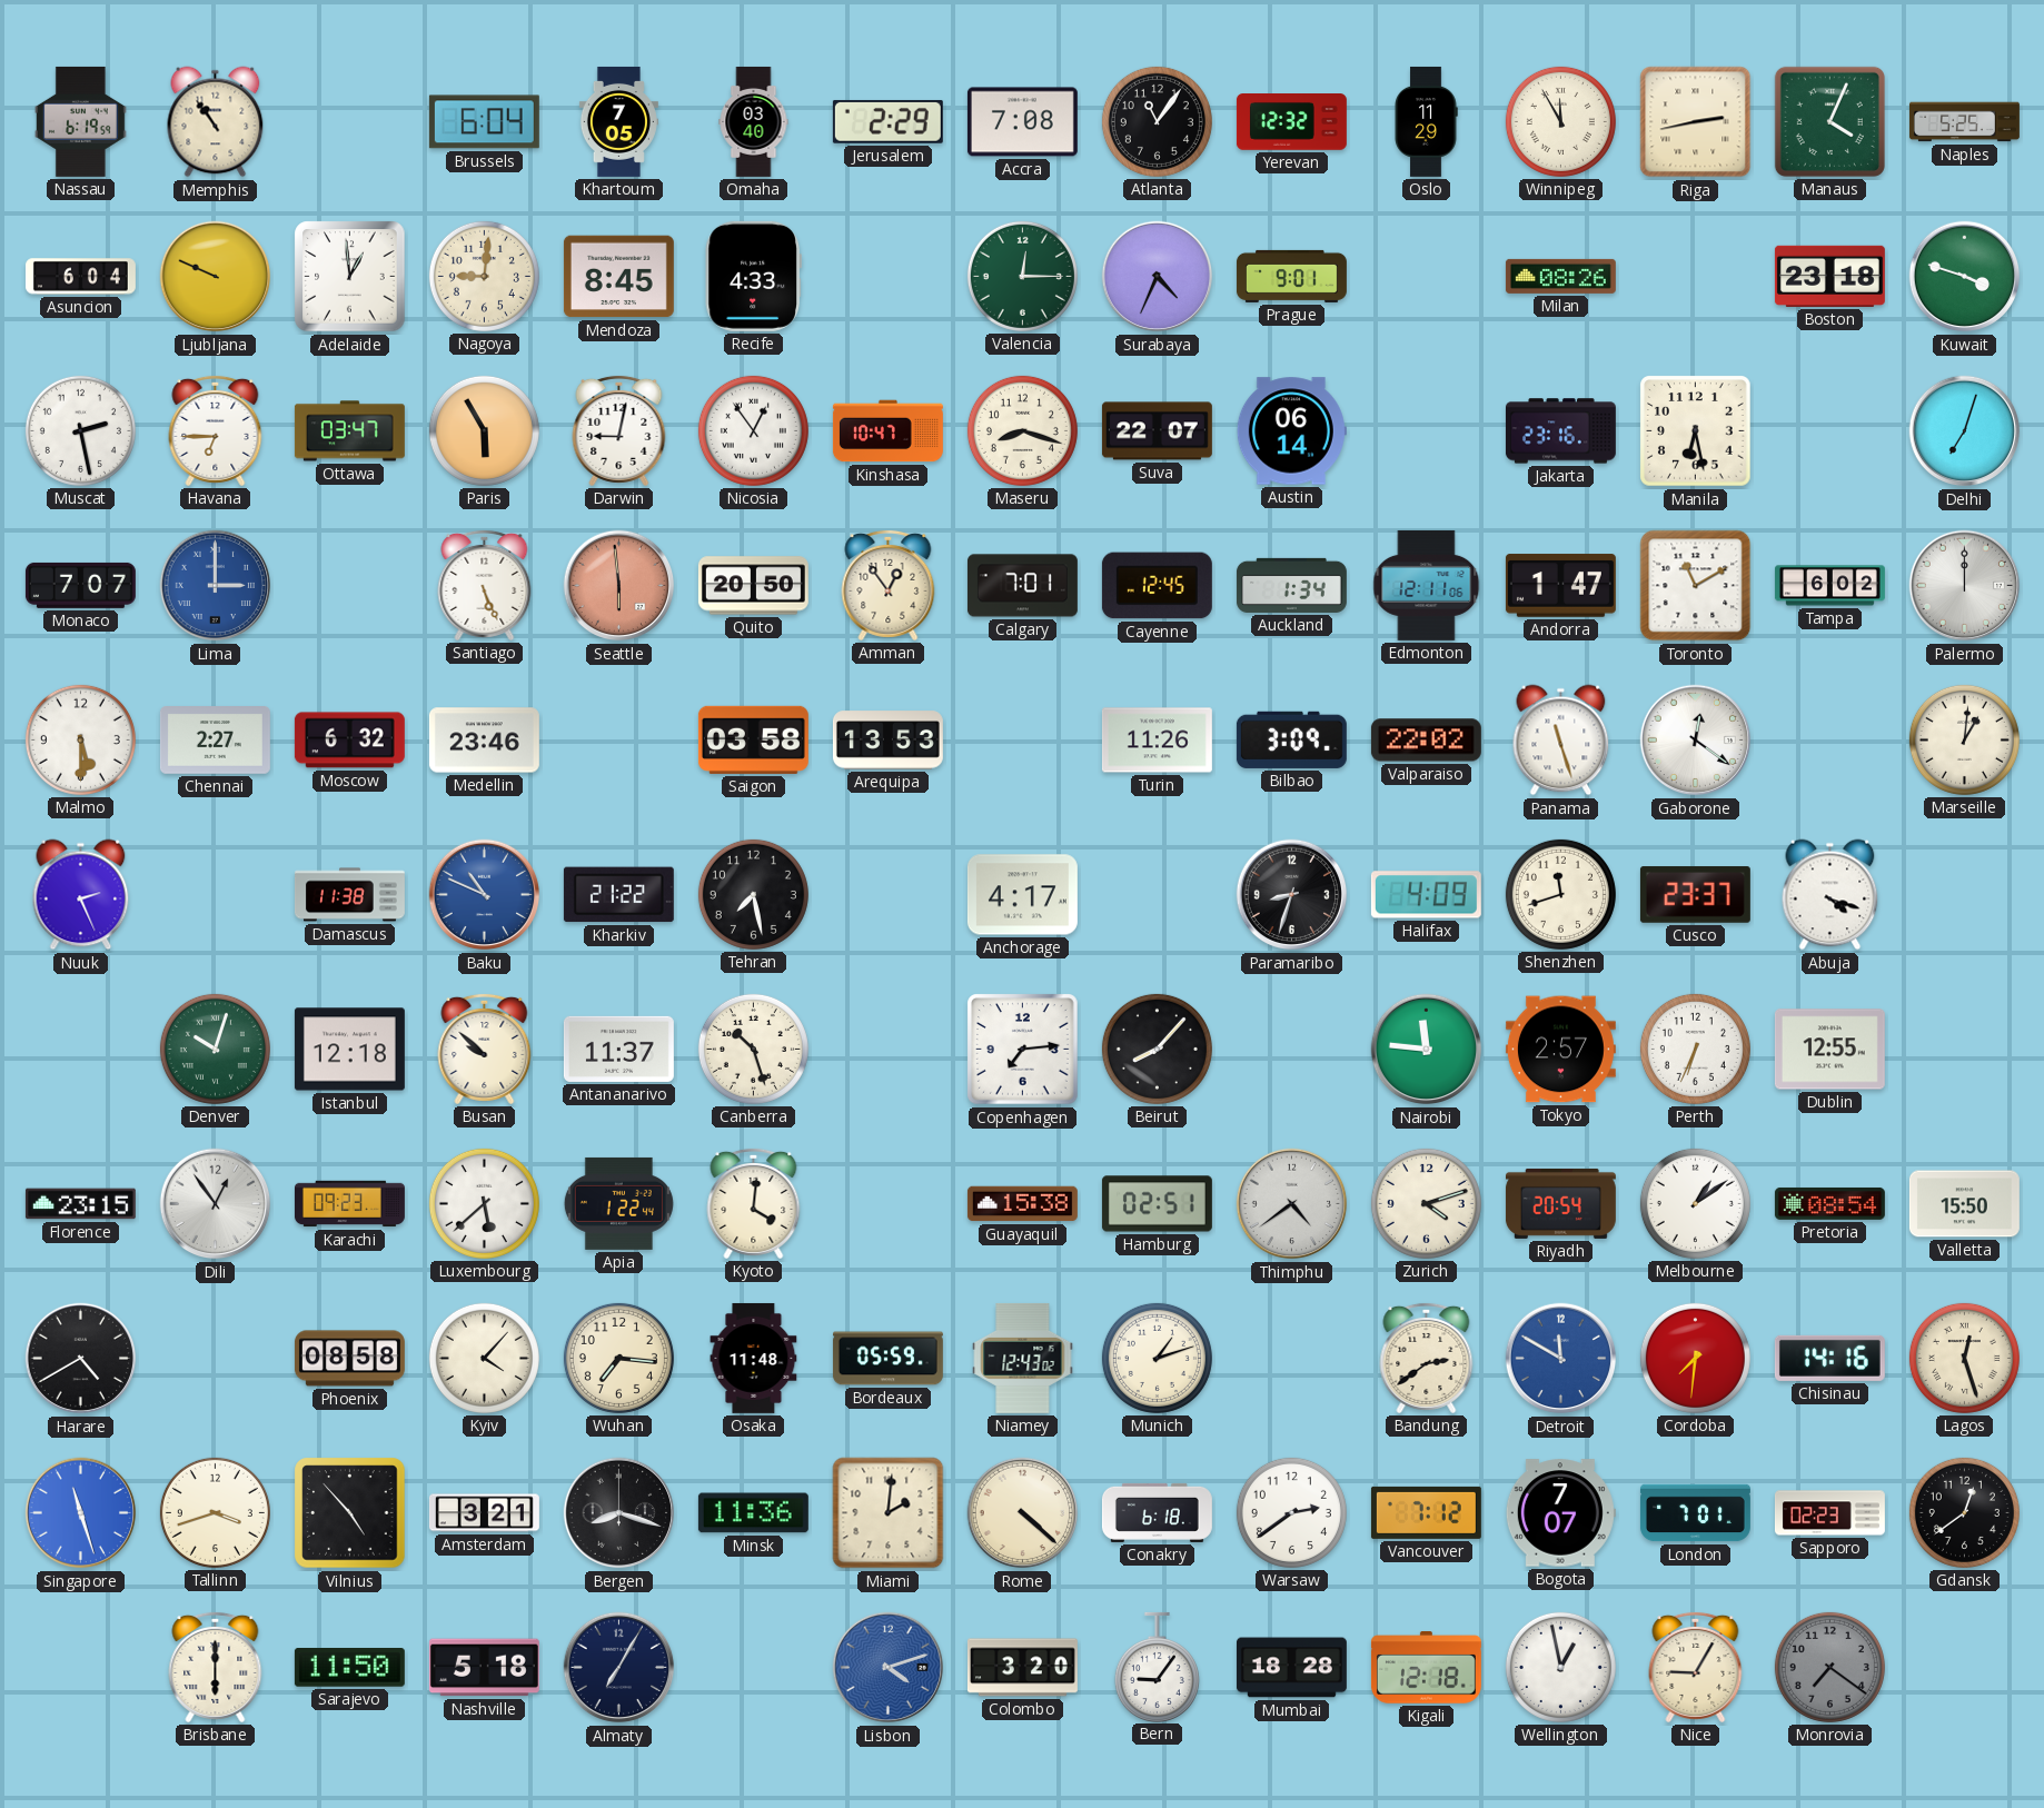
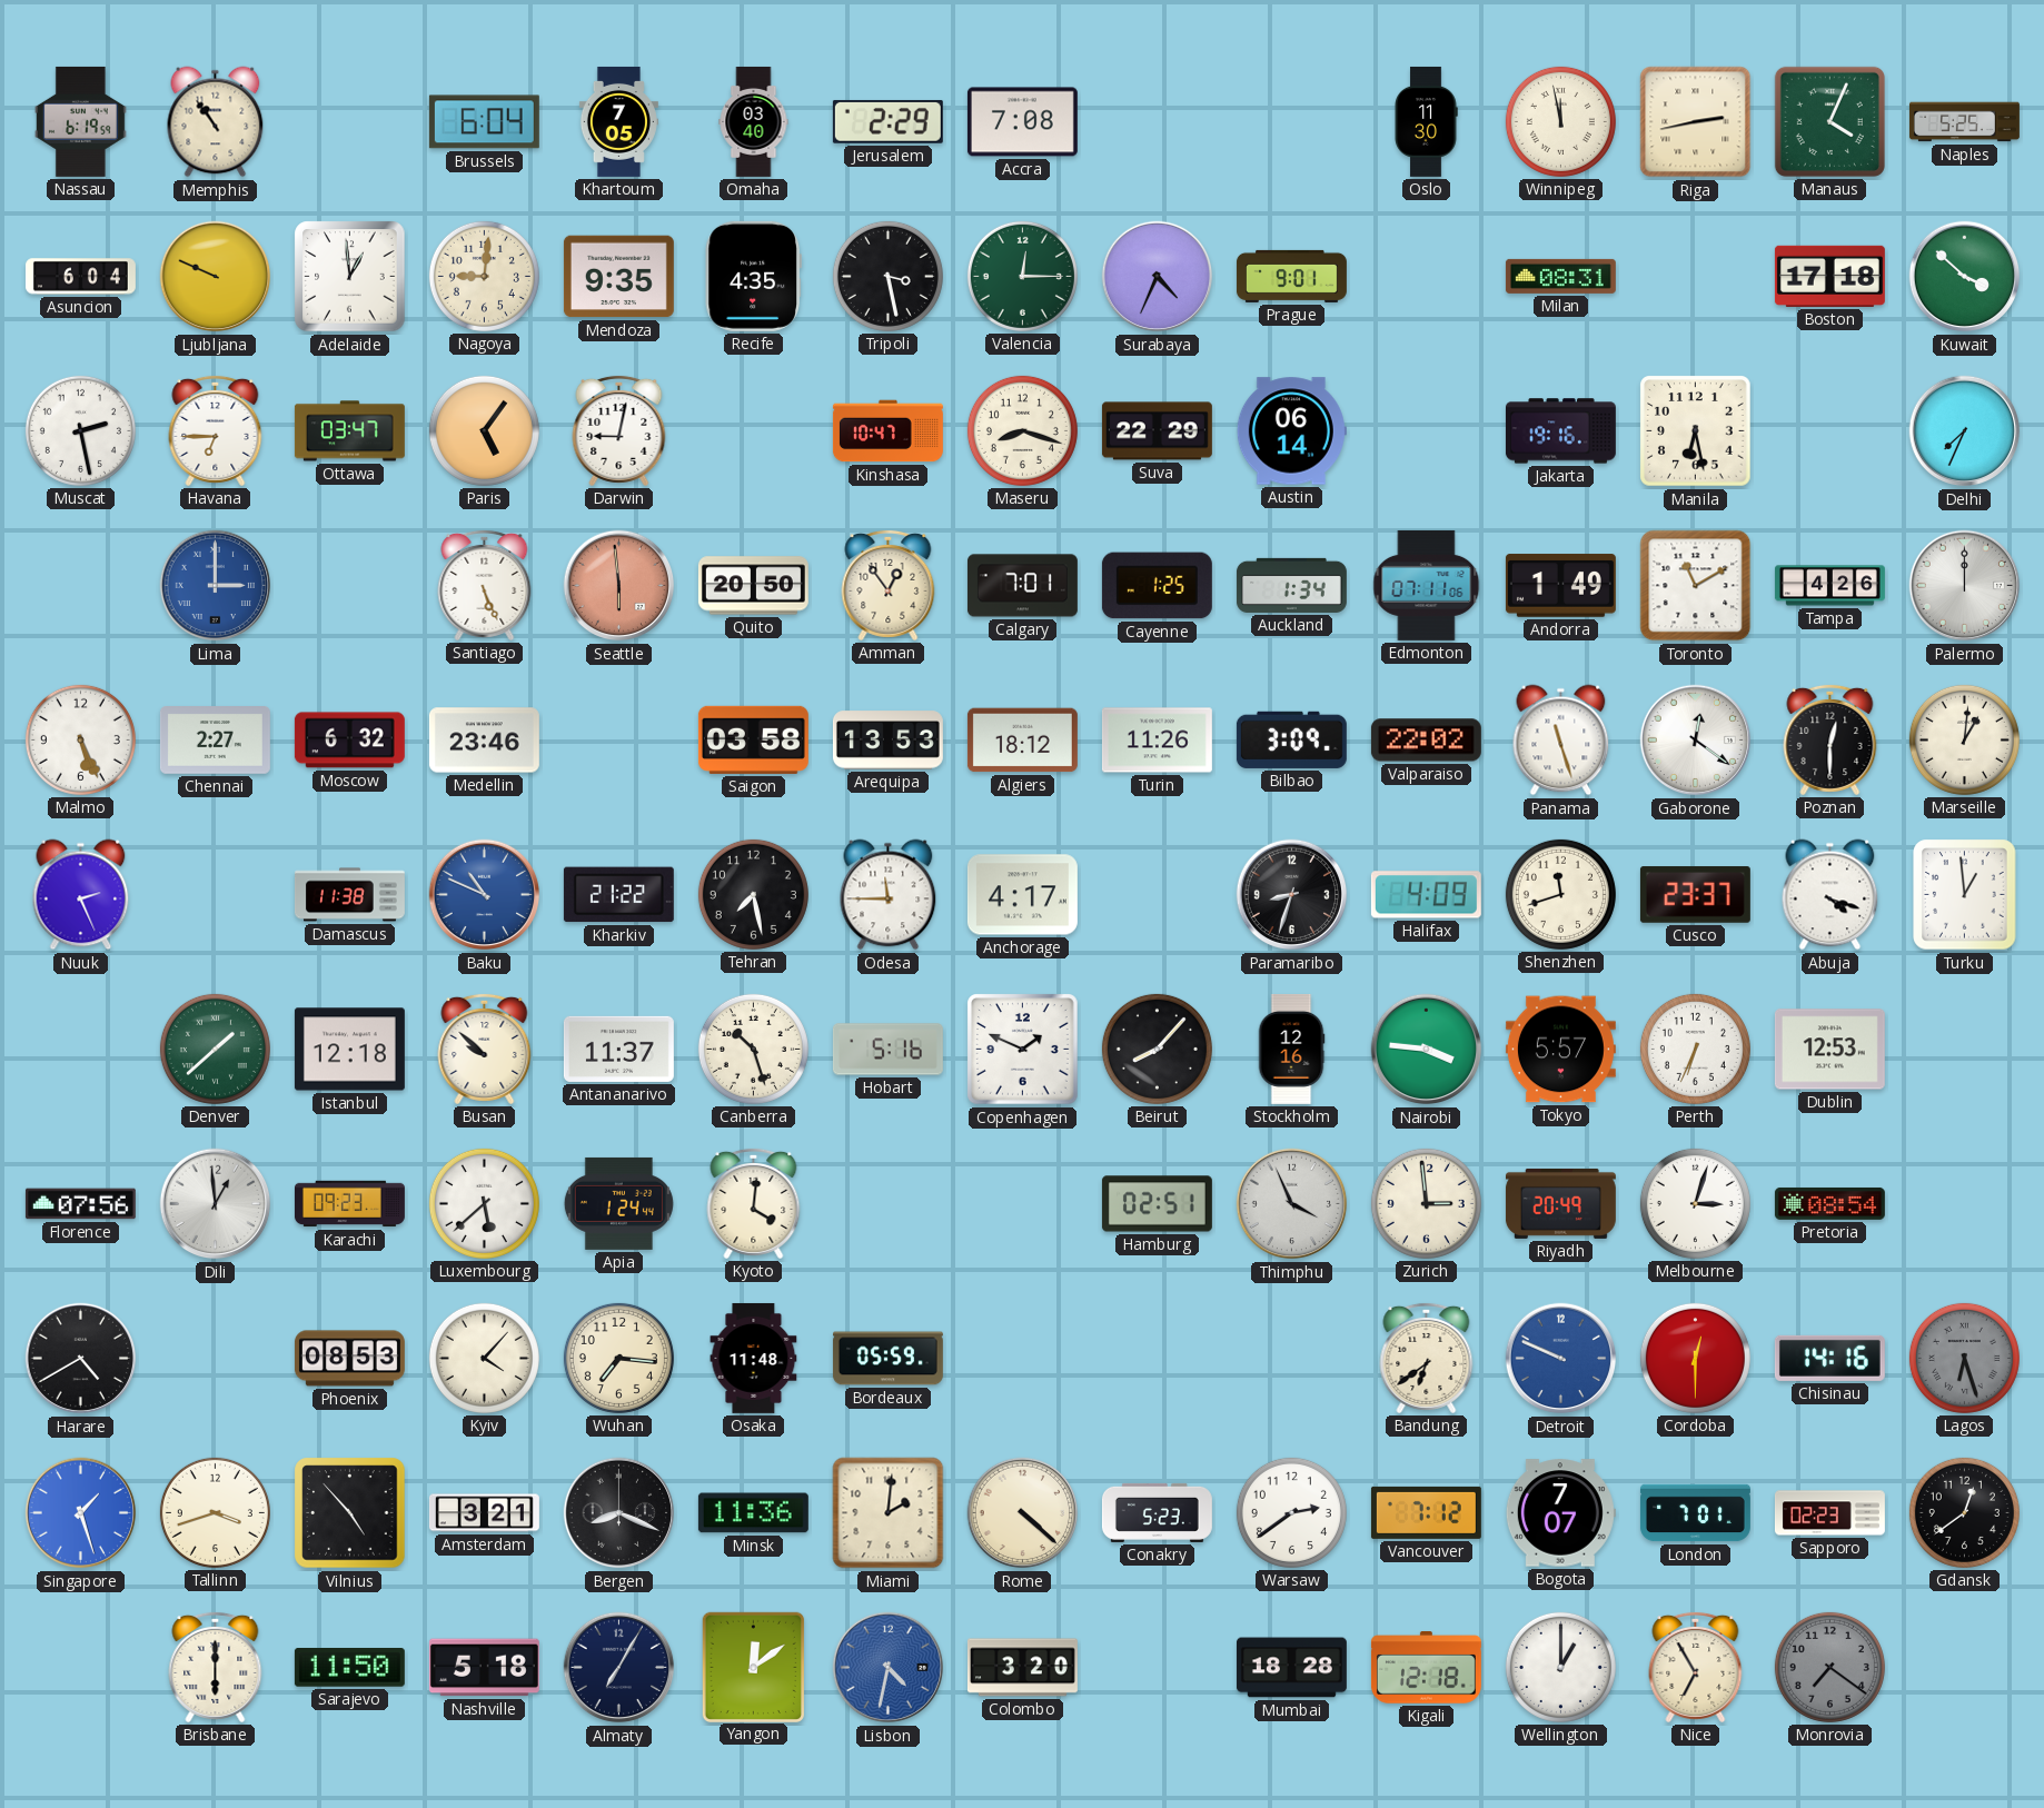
Atlanta: 11:06 -> none (1157, 121)
Yerevan: 12:32 -> none (1291, 122)
Oslo: 11:29 -> 11:30 (1426, 121)
Winnipeg: 11:55 -> 11:58 (1560, 121)
Mendoza: 8:45 -> 9:35 (618, 277)
Recife: 4:33 -> 4:35 (753, 276)
Tripoli: none -> 3:28 (887, 276)
Milan: 08:26 -> 08:31 (1560, 276)
Boston: 23:18 -> 17:18 (1829, 276)
Kuwait: 3:48 -> 3:52 (1965, 277)
Paris: 5:55 -> 5:06 (484, 430)
Nicosia: 12:54 -> none (753, 430)
Suva: 22:07 -> 22:29 (1157, 431)
Jakarta: 23:16 -> 19:16 (1560, 431)
Delhi: 7:03 -> 7:34 (1965, 431)
Monaco: 7:07 -> none (80, 585)
Cayenne: 12:45 -> 1:25 (1157, 586)
Edmonton: 12:11 -> 07:11 (1427, 585)
Andorra: 1:47 -> 1:49 (1560, 586)
Tampa: 6:02 -> 4:26 (1829, 586)
Malmo: 5:30 -> 5:26 (80, 739)
Algiers: none -> 18:12 (1022, 741)
Poznan: none -> 12:30 (1830, 739)
Odesa: none -> 11:45 (889, 895)
Turku: none -> 12:59 (1965, 895)
Denver: 10:03 -> 1:38 (215, 1049)
Hobart: none -> 5:16 (887, 1050)
Copenhagen: 7:14 -> 1:49 (1023, 1050)
Stockholm: none -> 12:16 (1291, 1049)
Nairobi: 11:46 -> 3:46 (1427, 1050)
Tokyo: 2:57 -> 5:57 (1560, 1050)
Dublin: 12:55 -> 12:53 (1829, 1050)
Florence: 23:15 -> 07:56 (80, 1204)
Dili: 12:54 -> 12:59 (216, 1204)
Apia: 1:22 -> 1:24 (618, 1203)
Guayaquil: 15:38 -> none (1022, 1204)
Thimphu: 4:39 -> 3:56 (1292, 1204)
Zurich: 4:12 -> 2:59 (1426, 1203)
Riyadh: 20:54 -> 20:49 (1560, 1203)
Melbourne: 1:09 -> 3:03 (1695, 1203)
Valletta: 15:50 -> none (1964, 1204)
Phoenix: 08:58 -> 08:53 (349, 1359)
Niamey: 12:43 -> none (1023, 1358)
Munich: 1:12 -> none (1157, 1358)
Bandung: 2:39 -> 6:39 (1427, 1358)
Detroit: 11:50 -> 9:49 (1561, 1359)
Cordoba: 7:31 -> 12:30 (1695, 1358)
Lagos: 12:27 -> 6:27 (1964, 1358)
Lagos dial: cream -> grey (1964, 1358)
Singapore: 11:27 -> 1:27 (81, 1513)
Bergen: 8:18 -> 8:19 (619, 1513)
Conakry: 6:18 -> 5:23 (1157, 1512)
Yangon: none -> 12:09 (753, 1667)
Lisbon: 4:12 -> 4:32 (889, 1668)
Bern: 9:06 -> none (1157, 1667)
Wellington: 12:58 -> 1:00 (1560, 1667)
Nice: 9:05 -> 6:55 (1696, 1667)
